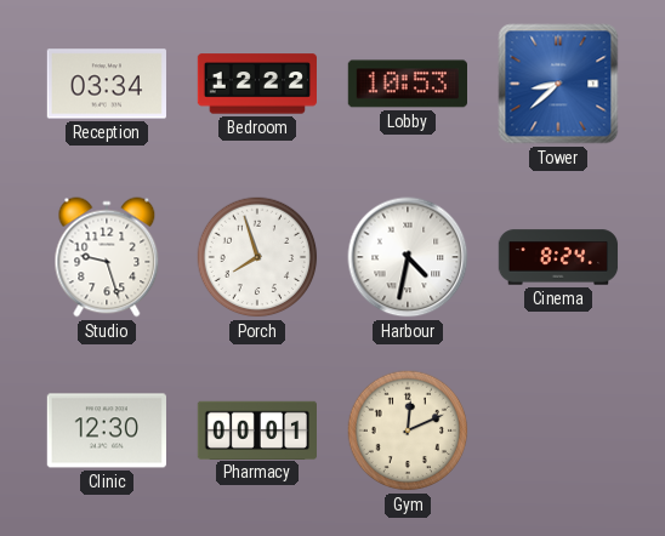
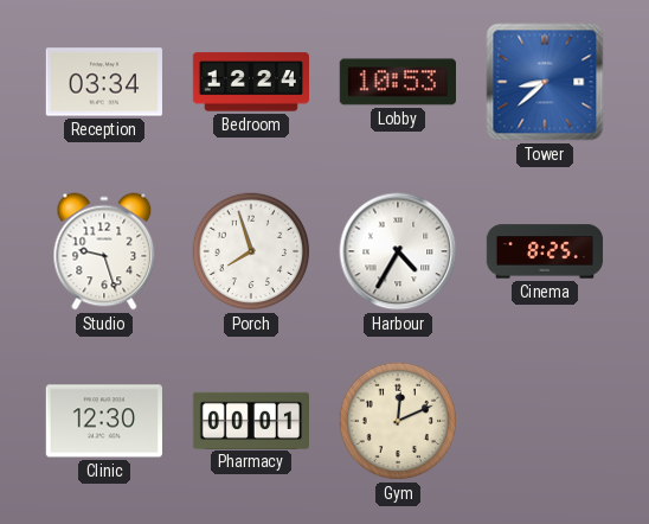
Bedroom: 12:22 -> 12:24 (250, 82)
Harbour: 4:32 -> 4:35 (398, 251)
Cinema: 8:24 -> 8:25 (545, 251)
